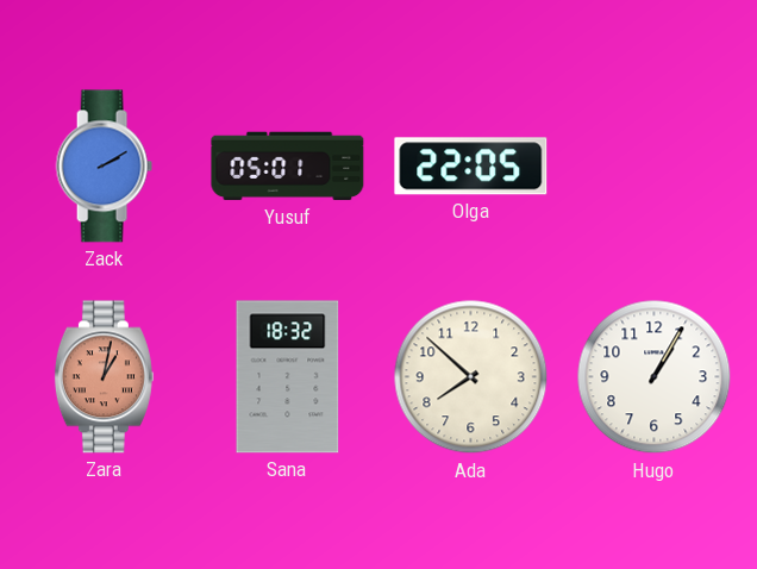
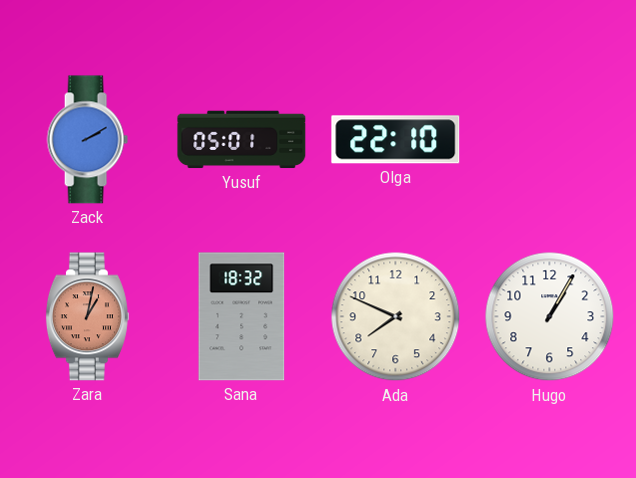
Olga: 22:05 -> 22:10 (396, 140)
Ada: 7:52 -> 7:49 (396, 317)
